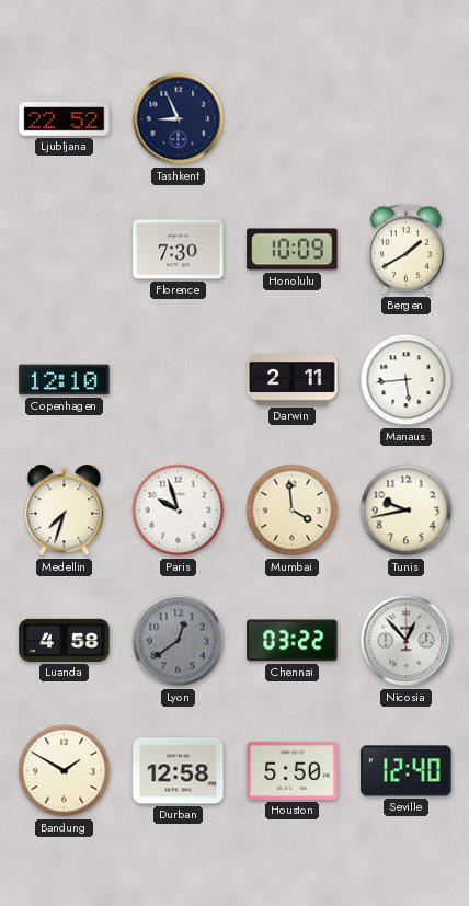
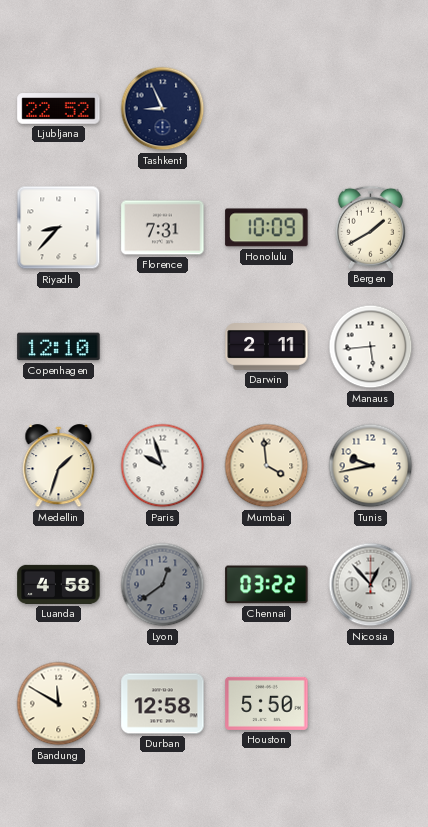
Riyadh: none -> 8:37 (59, 228)
Florence: 7:30 -> 7:31 (163, 228)
Medellin: 7:33 -> 1:33 (59, 466)
Bandung: 1:50 -> 11:50 (59, 704)
Seville: 12:40 -> none (407, 771)
